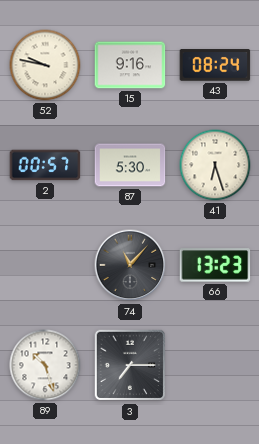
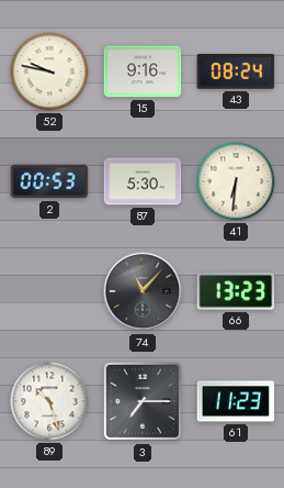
2: 00:57 -> 00:53 (49, 181)
41: 6:27 -> 6:31 (236, 181)
61: none -> 11:23 (236, 401)
